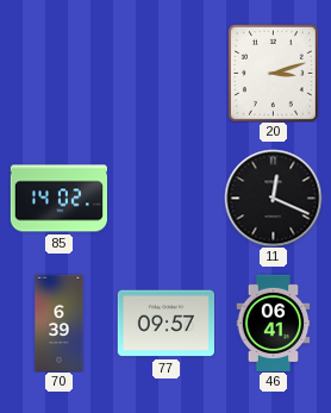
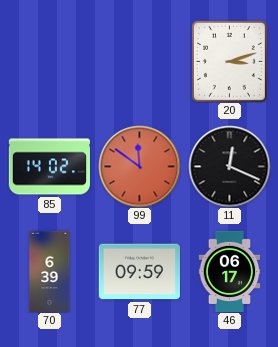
99: none -> 11:51 (139, 166)
77: 09:57 -> 09:59 (139, 272)
46: 06:41 -> 06:17 (230, 271)
